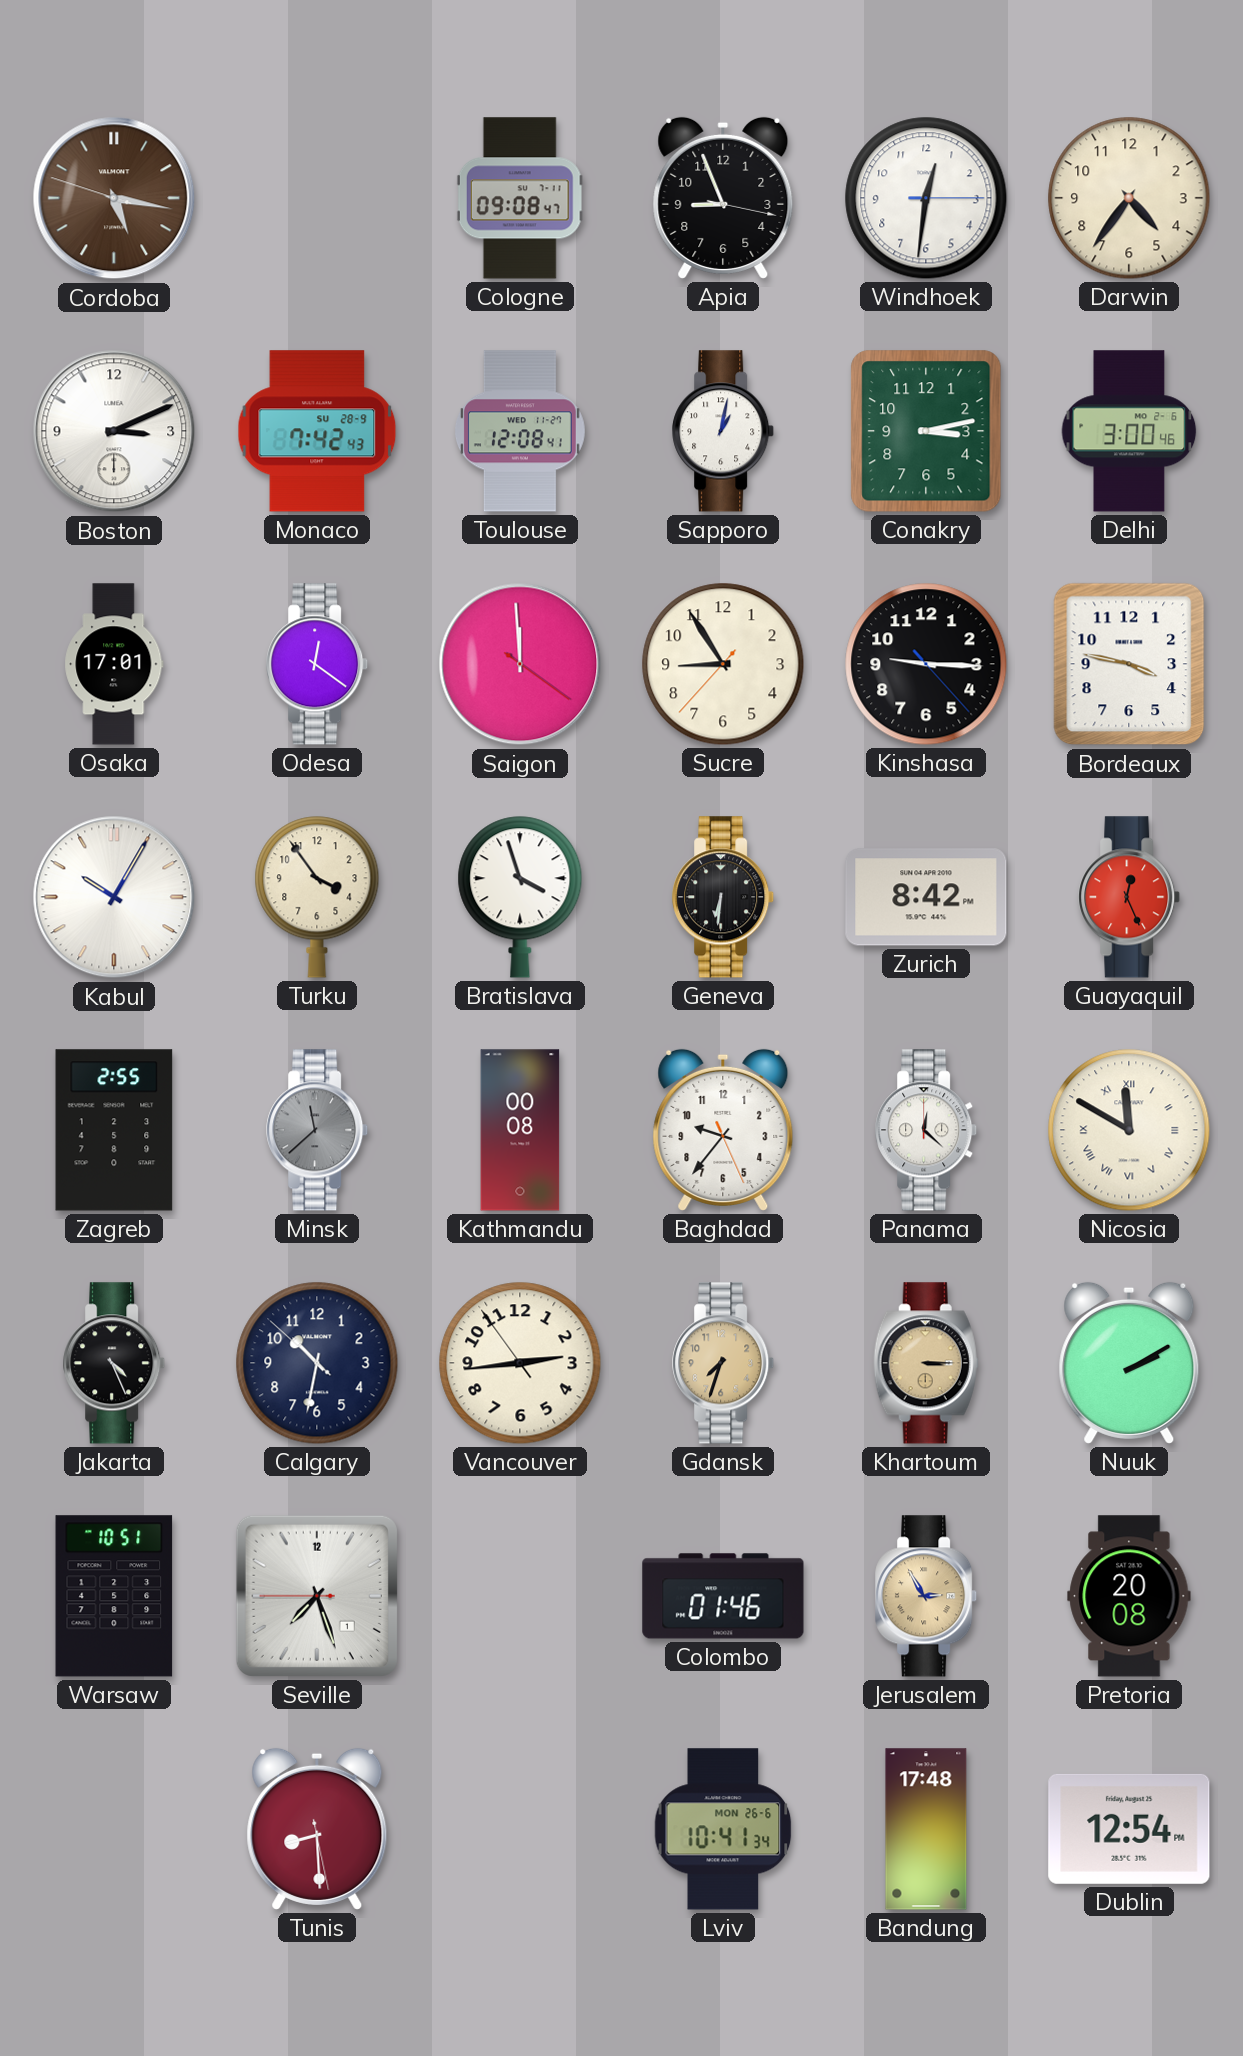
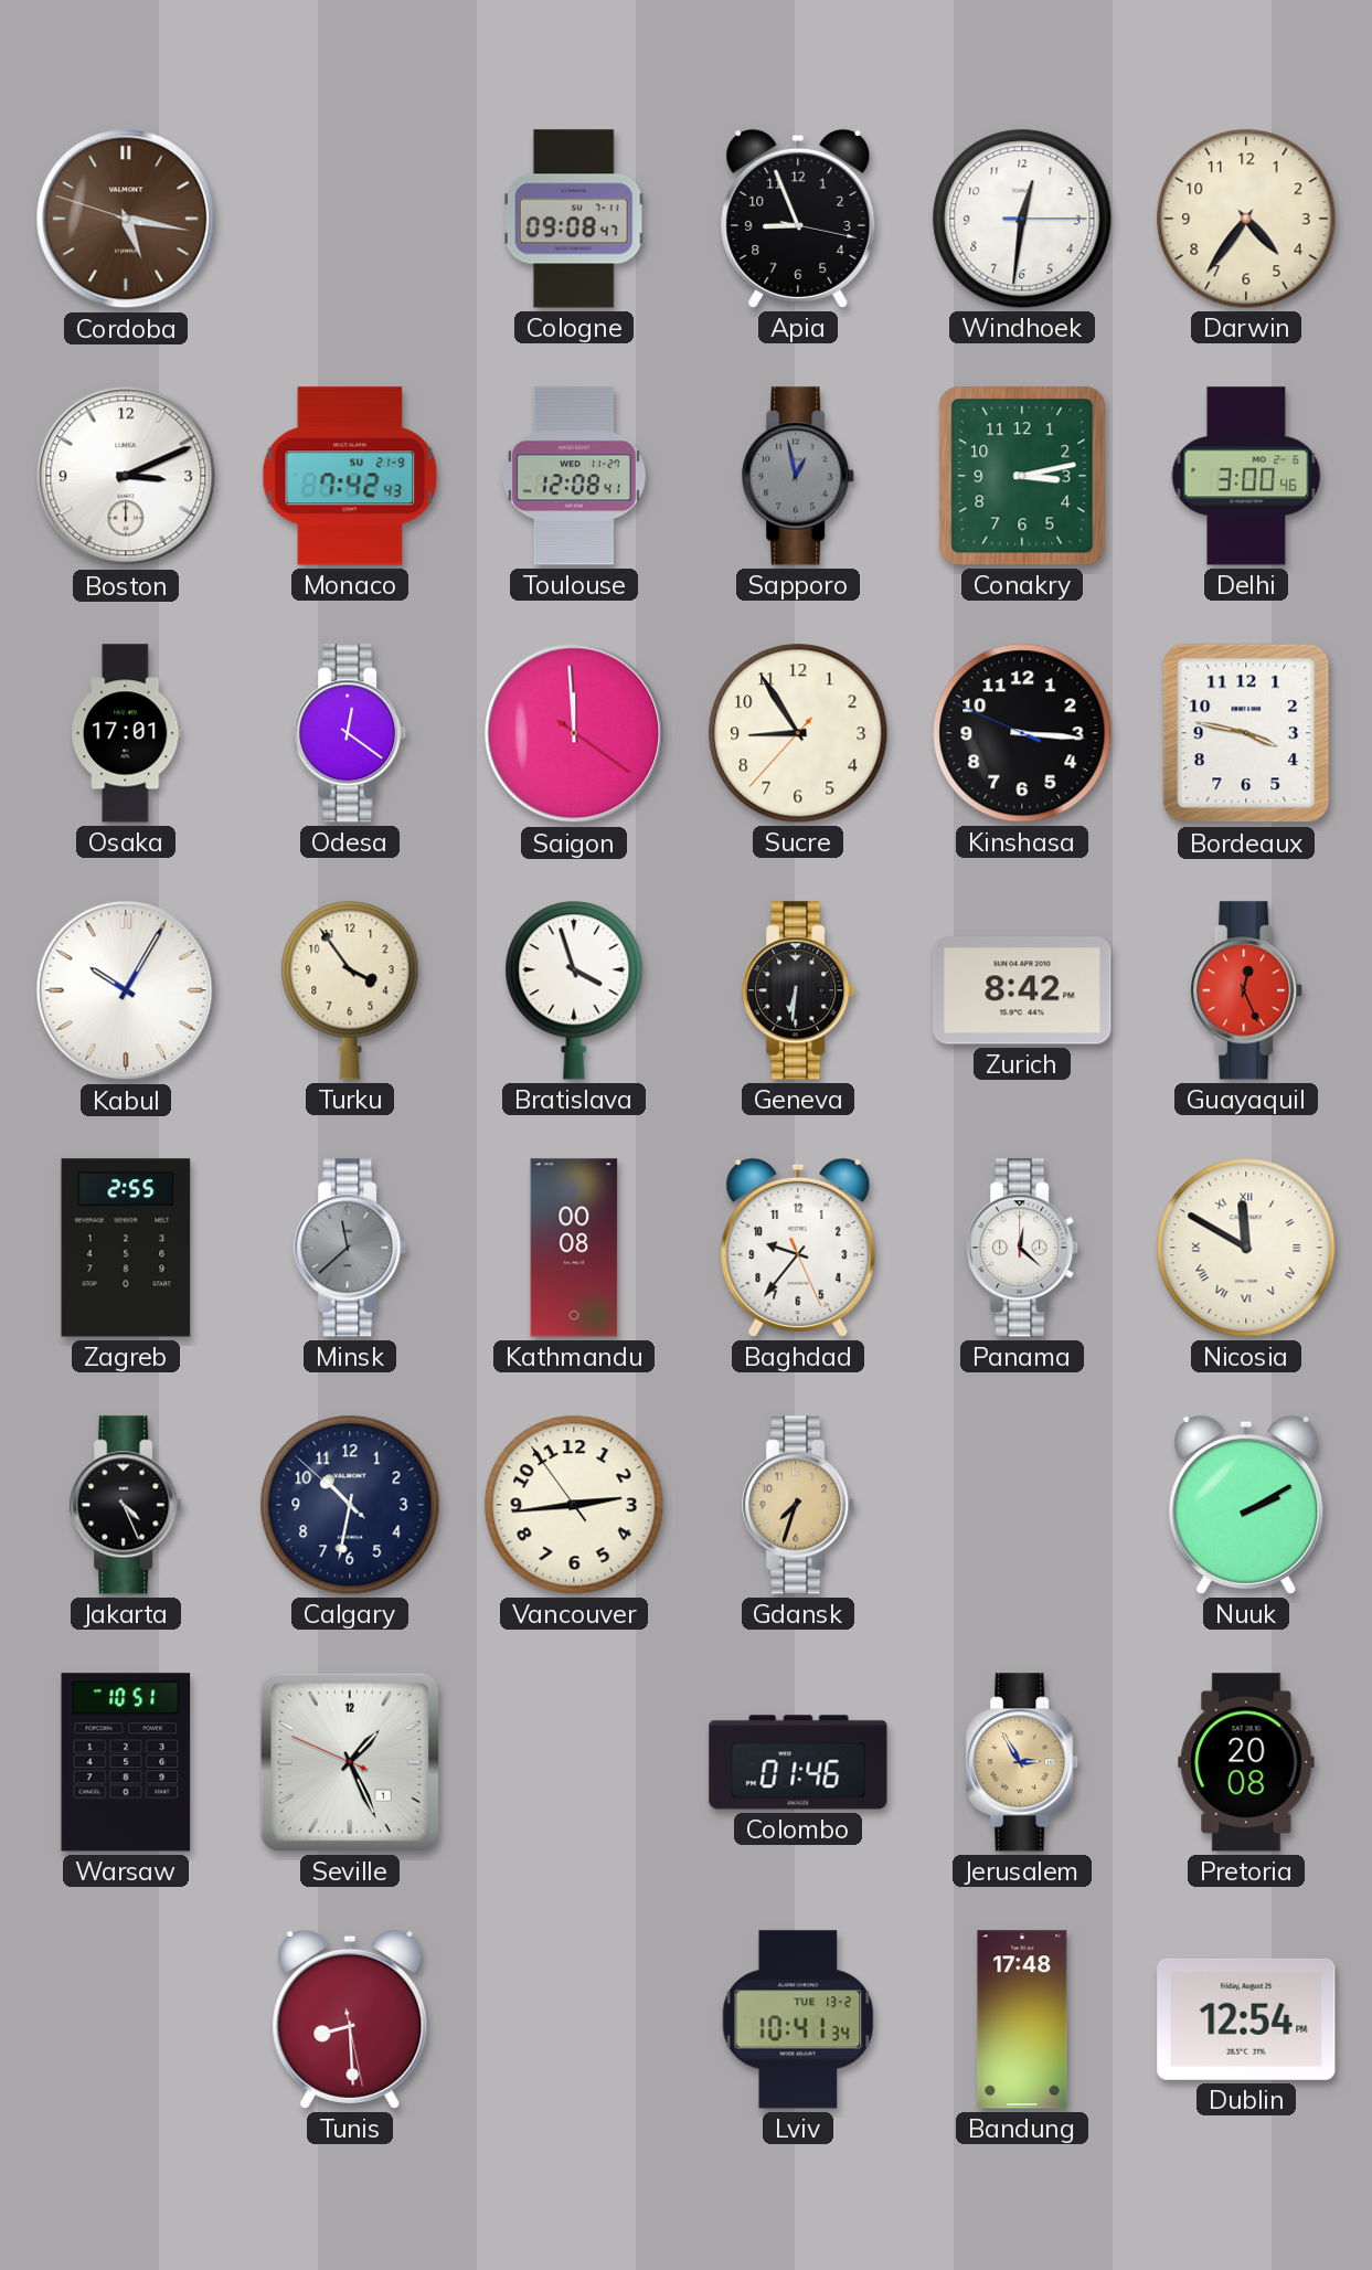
Monaco date: SU 28-9 -> SU 21-9 (350, 476)
Sapporo: 1:02 -> 12:58 (799, 476)
Sapporo dial: white -> grey (799, 476)
Kinshasa: 9:15 -> 3:15 (1022, 733)
Khartoum: 3:15 -> none (926, 1363)
Seville: 7:26 -> 1:25 (350, 1762)
Lviv date: MON 26-6 -> TUE 13-2 (798, 2019)
